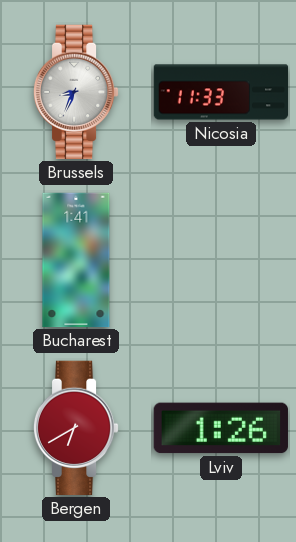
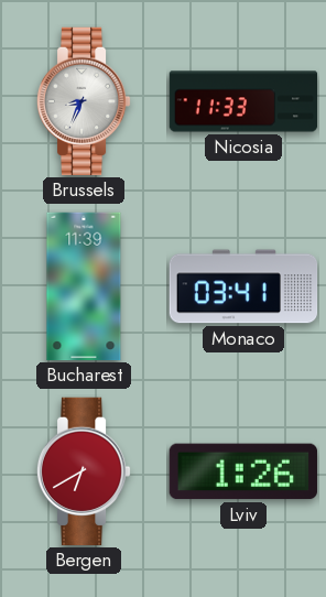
Bucharest: 1:41 -> 11:39 (84, 286)
Monaco: none -> 03:41 (243, 286)
